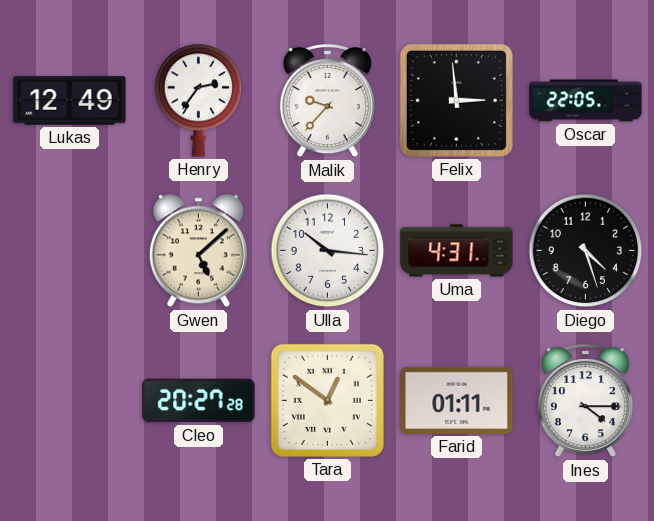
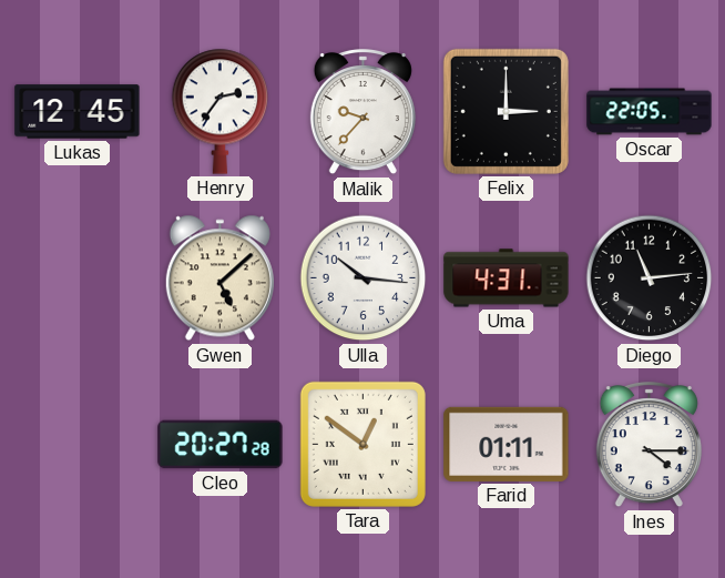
Lukas: 12:49 -> 12:45 (78, 112)
Felix: 2:59 -> 3:00 (506, 111)
Diego: 4:27 -> 11:14 (650, 278)
